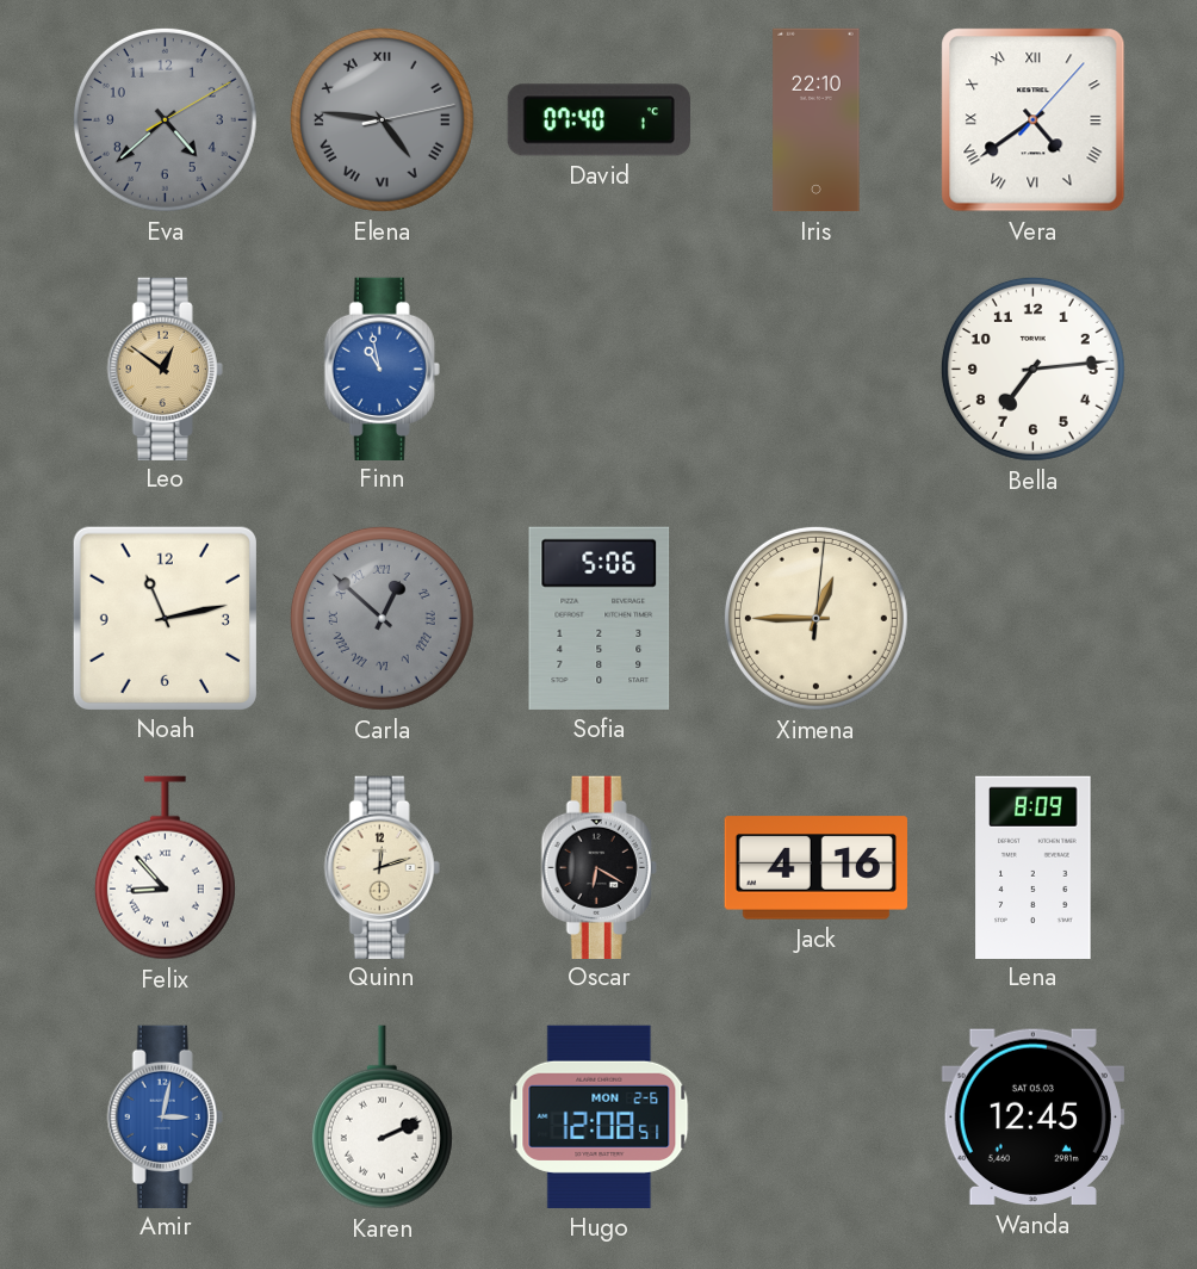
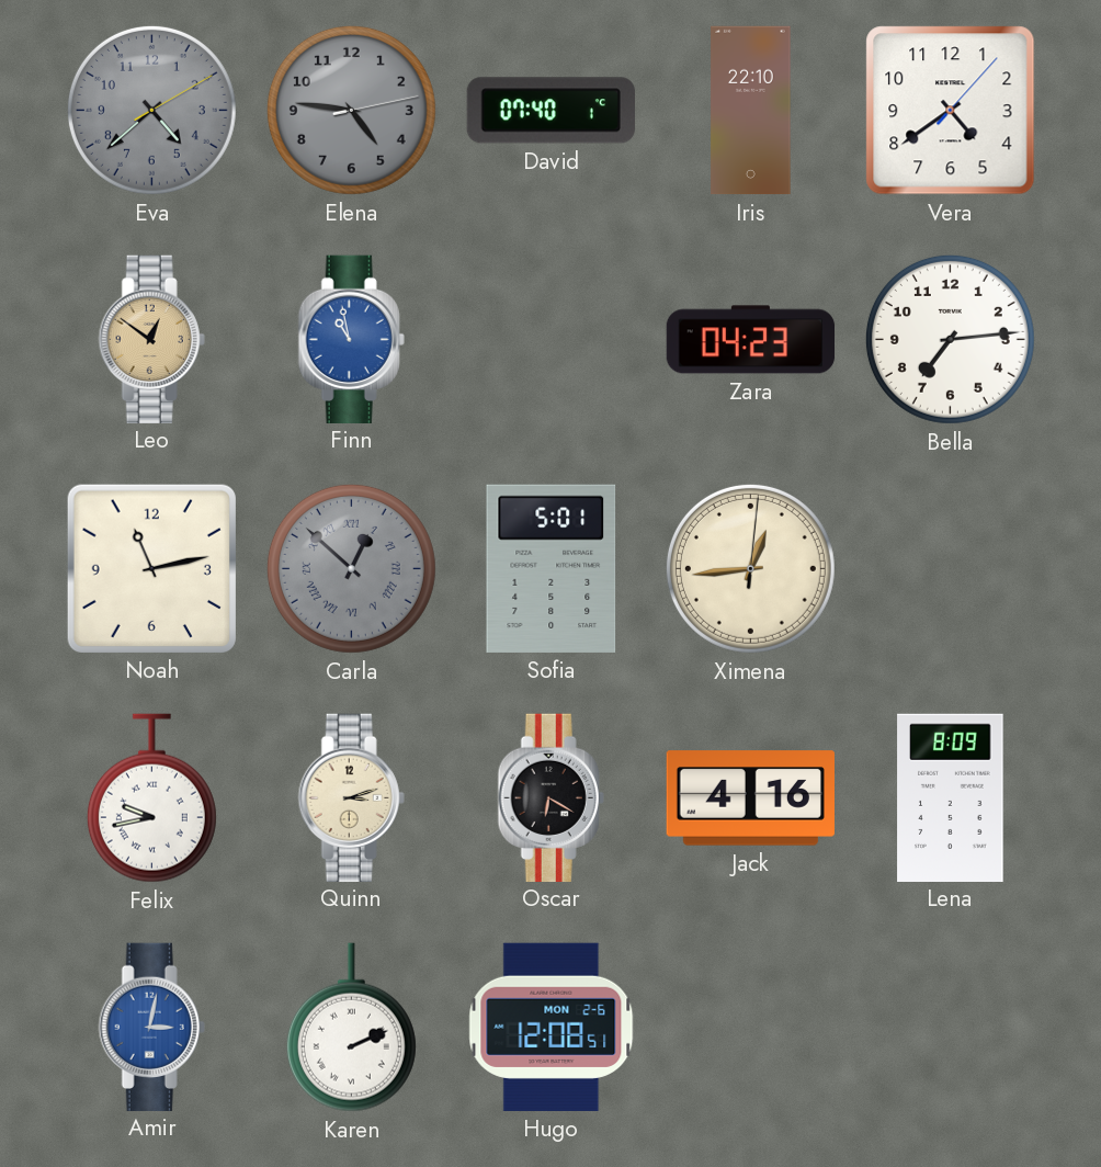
Elena numerals: Roman -> Arabic (351, 110)
Vera numerals: Roman -> Arabic (951, 111)
Zara: none -> 04:23 (751, 340)
Sofia: 5:06 -> 5:01 (552, 568)
Ximena: 12:45 -> 12:44 (750, 568)
Felix: 8:53 -> 9:43 (151, 798)
Quinn: 12:12 -> 3:12 (351, 797)
Wanda: 12:45 -> none (1032, 1118)
